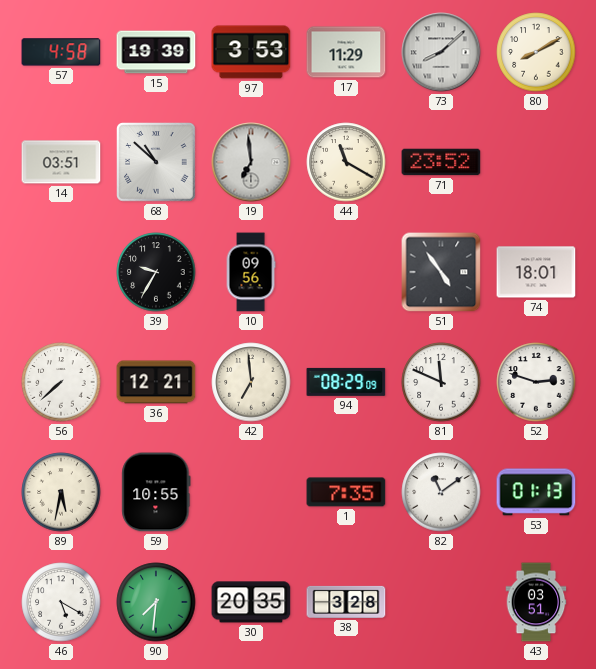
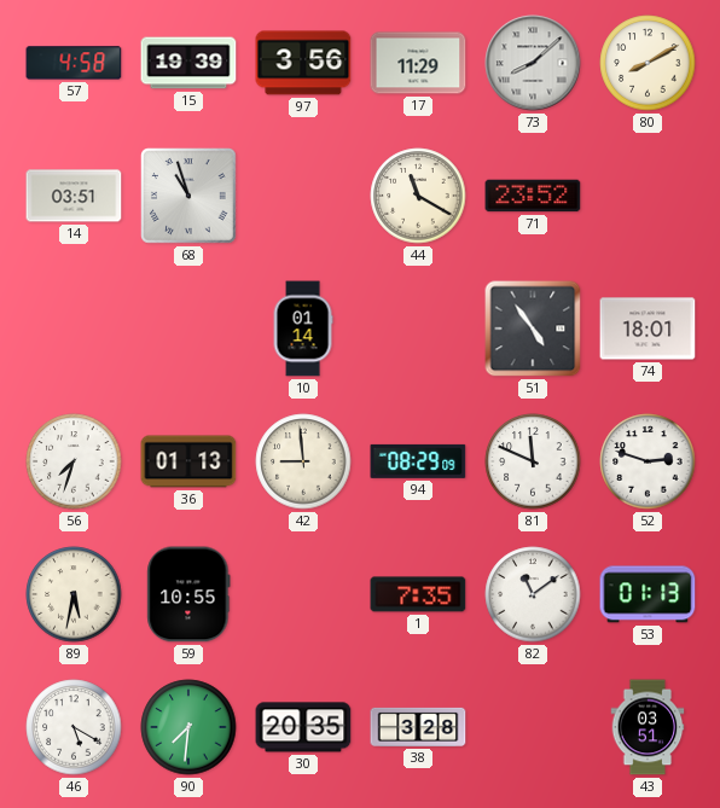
97: 3:53 -> 3:56 (303, 63)
68: 10:52 -> 10:57 (188, 196)
19: 6:59 -> none (251, 162)
39: 9:35 -> none (156, 272)
10: 09:56 -> 01:14 (303, 329)
56: 7:38 -> 7:33 (74, 461)
36: 12:21 -> 01:13 (188, 461)
42: 6:59 -> 8:59 (303, 461)
